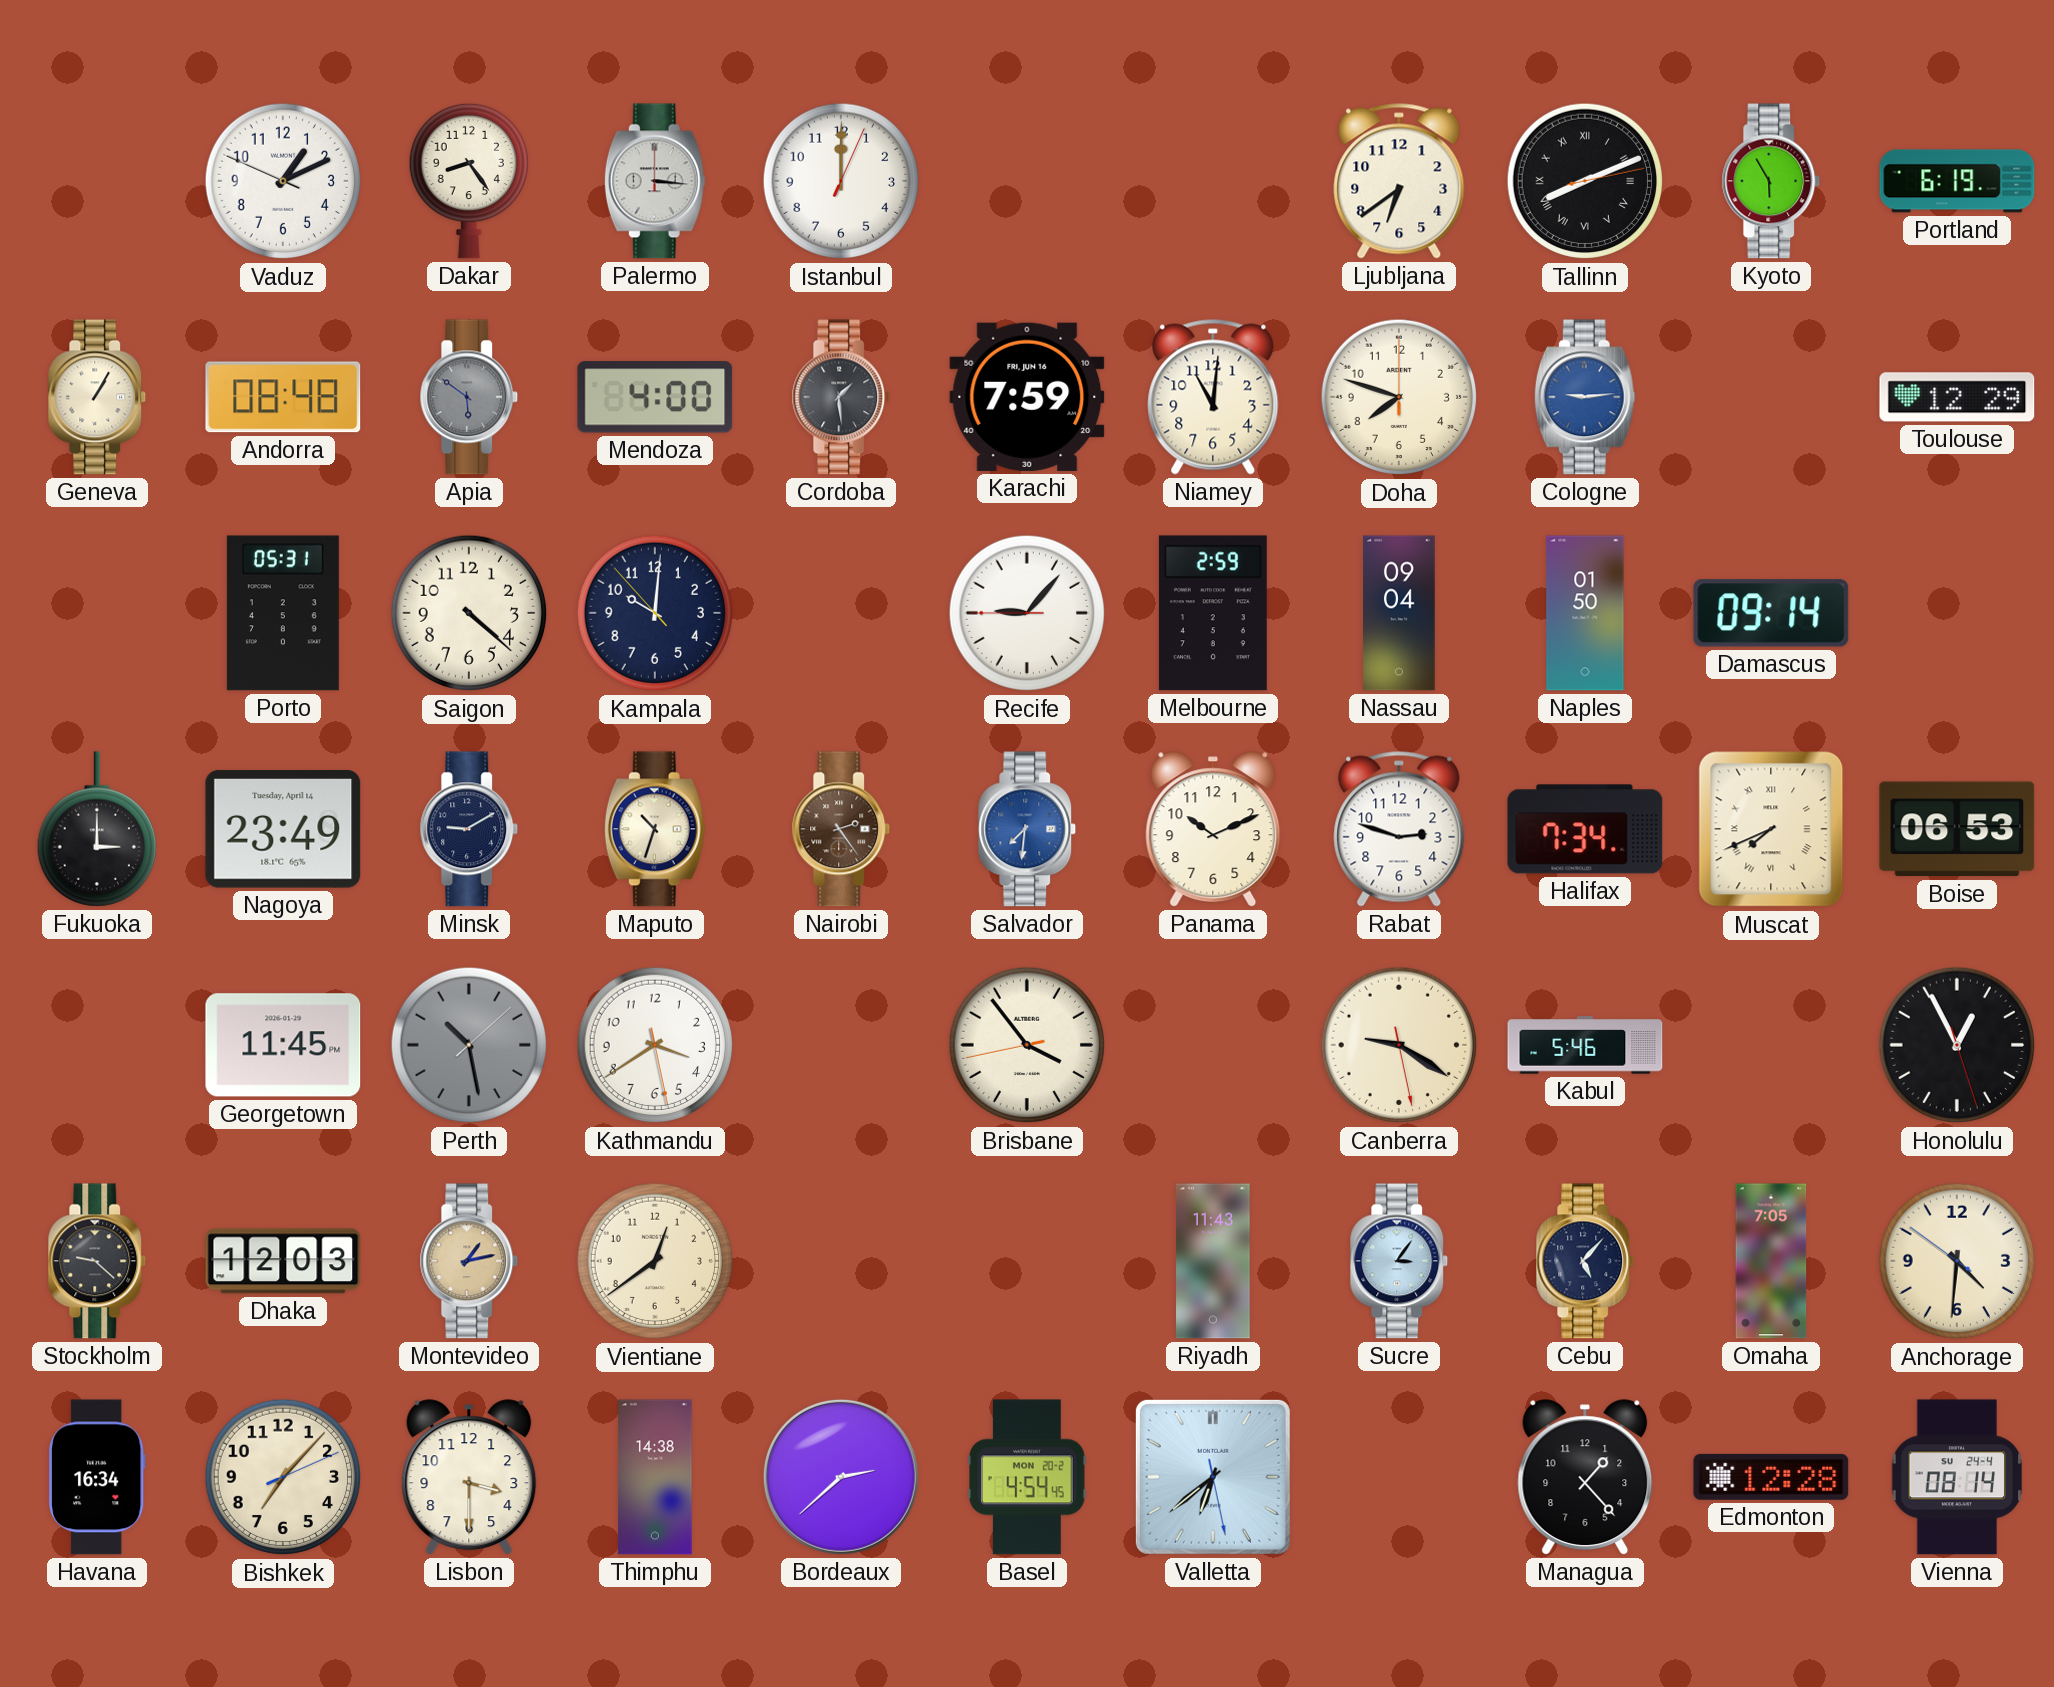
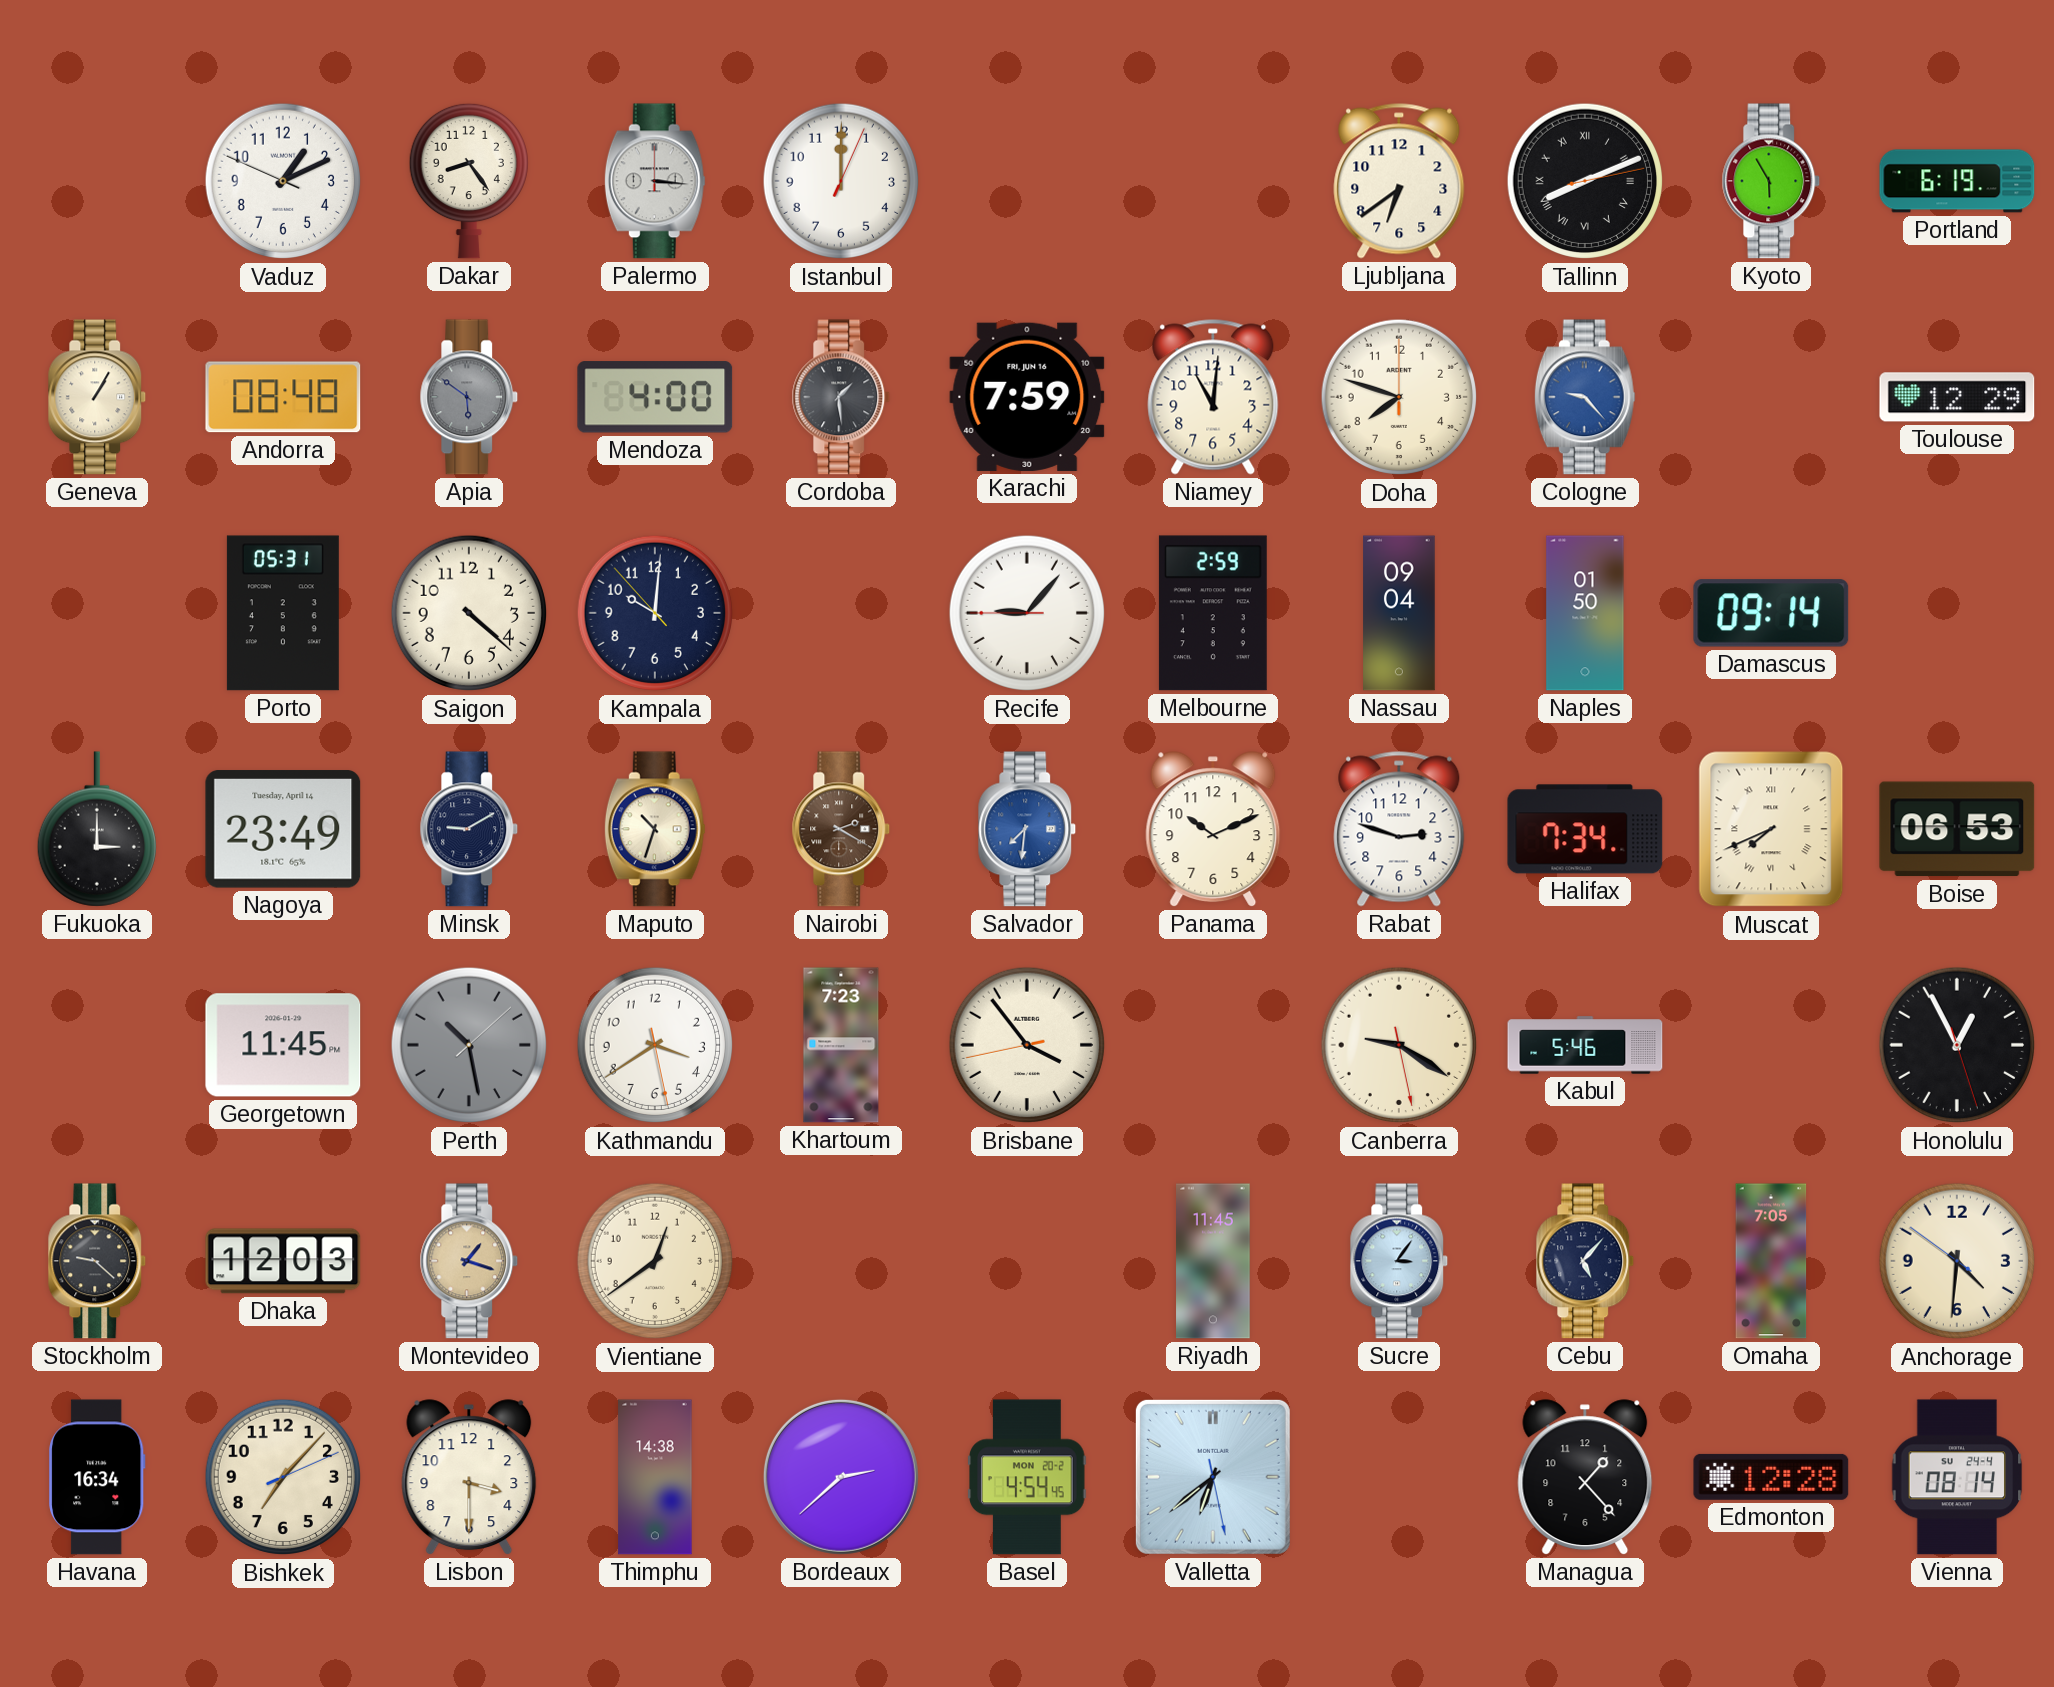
Cologne: 9:14 -> 9:23 (1585, 397)
Nairobi: 2:24 -> 2:20 (841, 829)
Khartoum: none -> 7:23 (841, 1045)
Montevideo: 1:13 -> 1:18 (469, 1261)
Riyadh: 11:43 -> 11:45 (1213, 1261)
